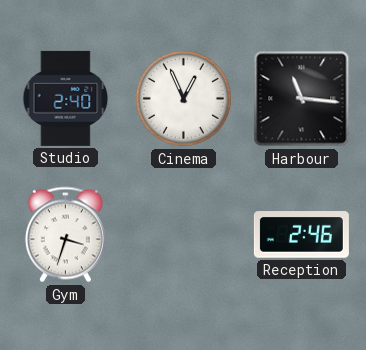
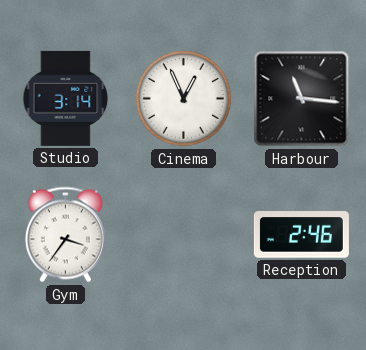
Studio: 2:40 -> 3:14 (66, 98)
Gym: 3:33 -> 3:36 (65, 235)
